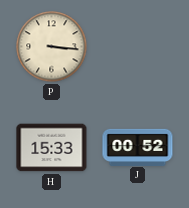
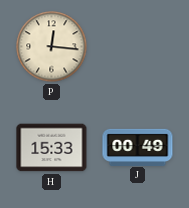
P: 3:16 -> 12:16 (52, 47)
J: 00:52 -> 00:49 (138, 147)
